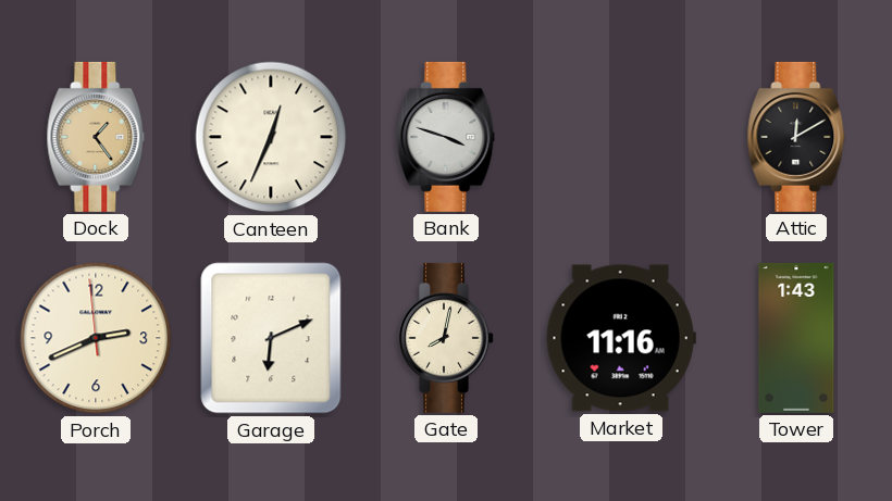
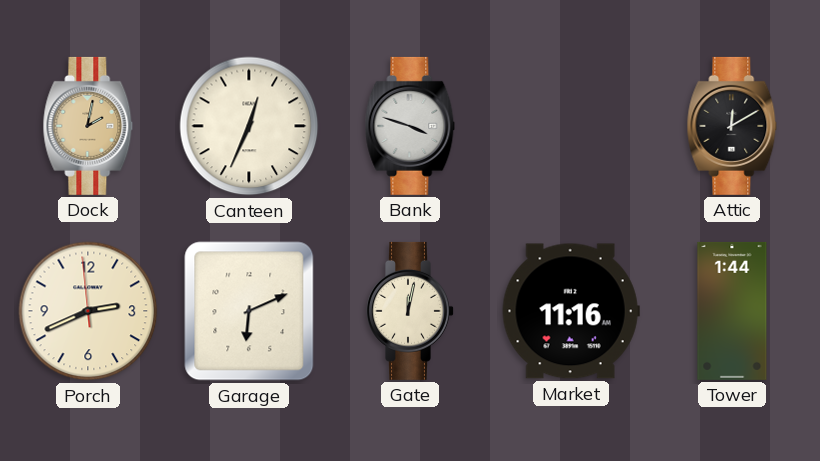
Dock: 1:24 -> 2:02 (88, 126)
Gate: 8:02 -> 12:02 (411, 311)
Tower: 1:43 -> 1:44 (732, 311)
